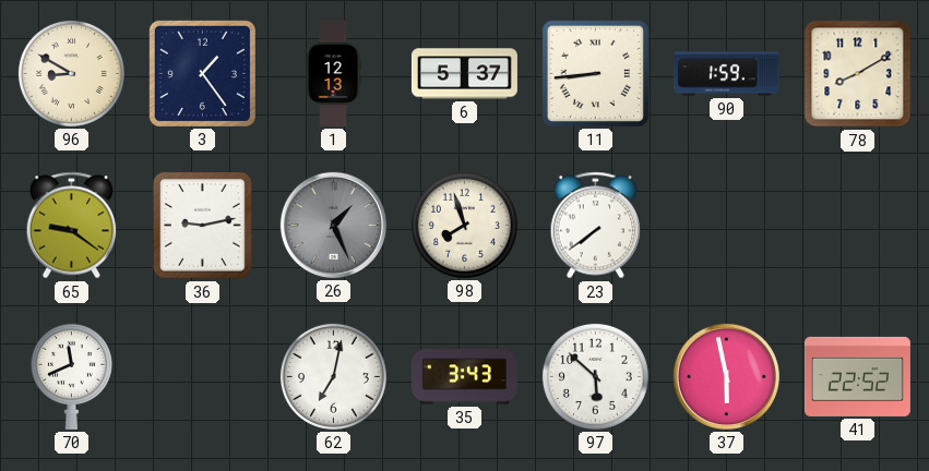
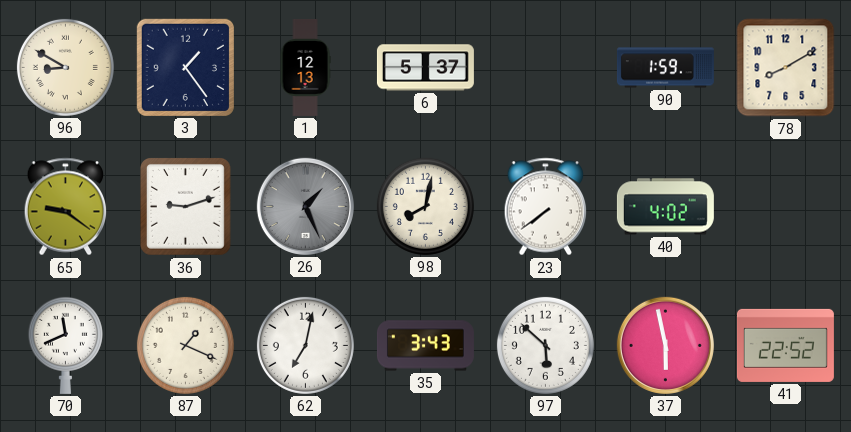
11: 8:44 -> none (595, 73)
36: 9:13 -> 9:12 (186, 207)
98: 7:57 -> 8:02 (425, 206)
40: none -> 4:02 (665, 207)
87: none -> 1:19 (185, 345)
